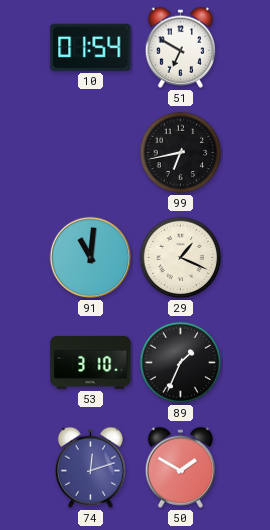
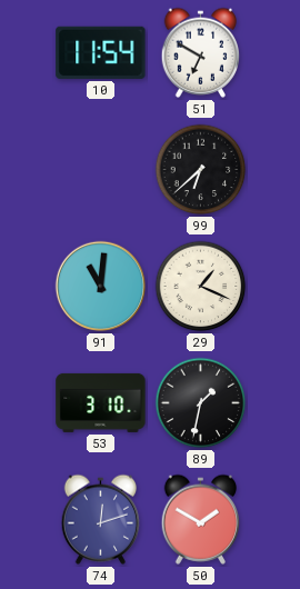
10: 01:54 -> 11:54 (101, 52)
99: 6:43 -> 6:38 (201, 170)
89: 1:34 -> 1:32 (201, 403)
